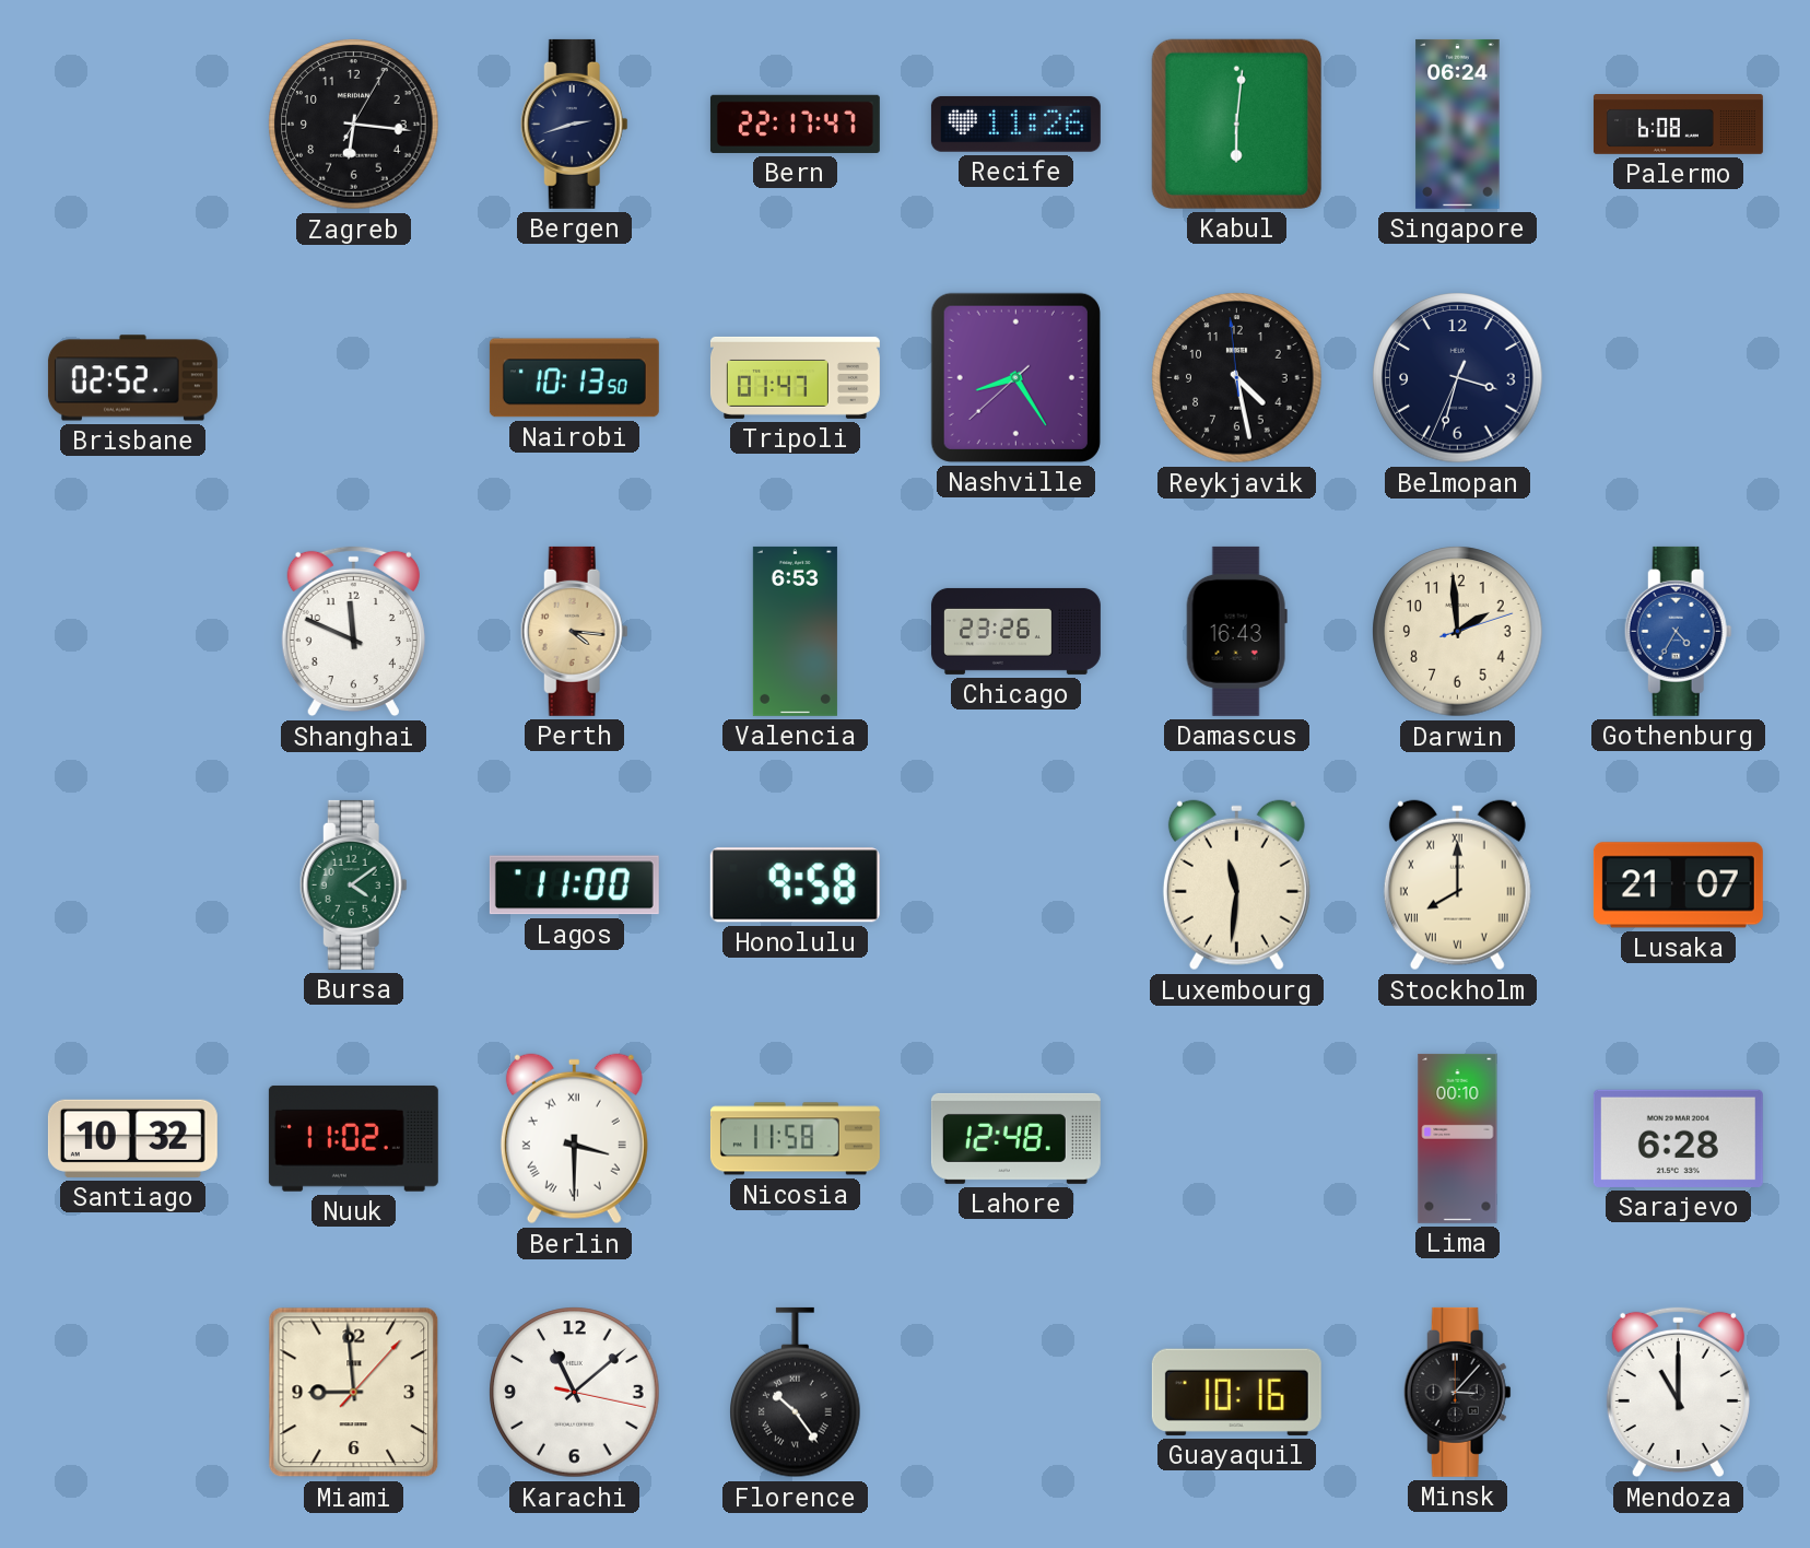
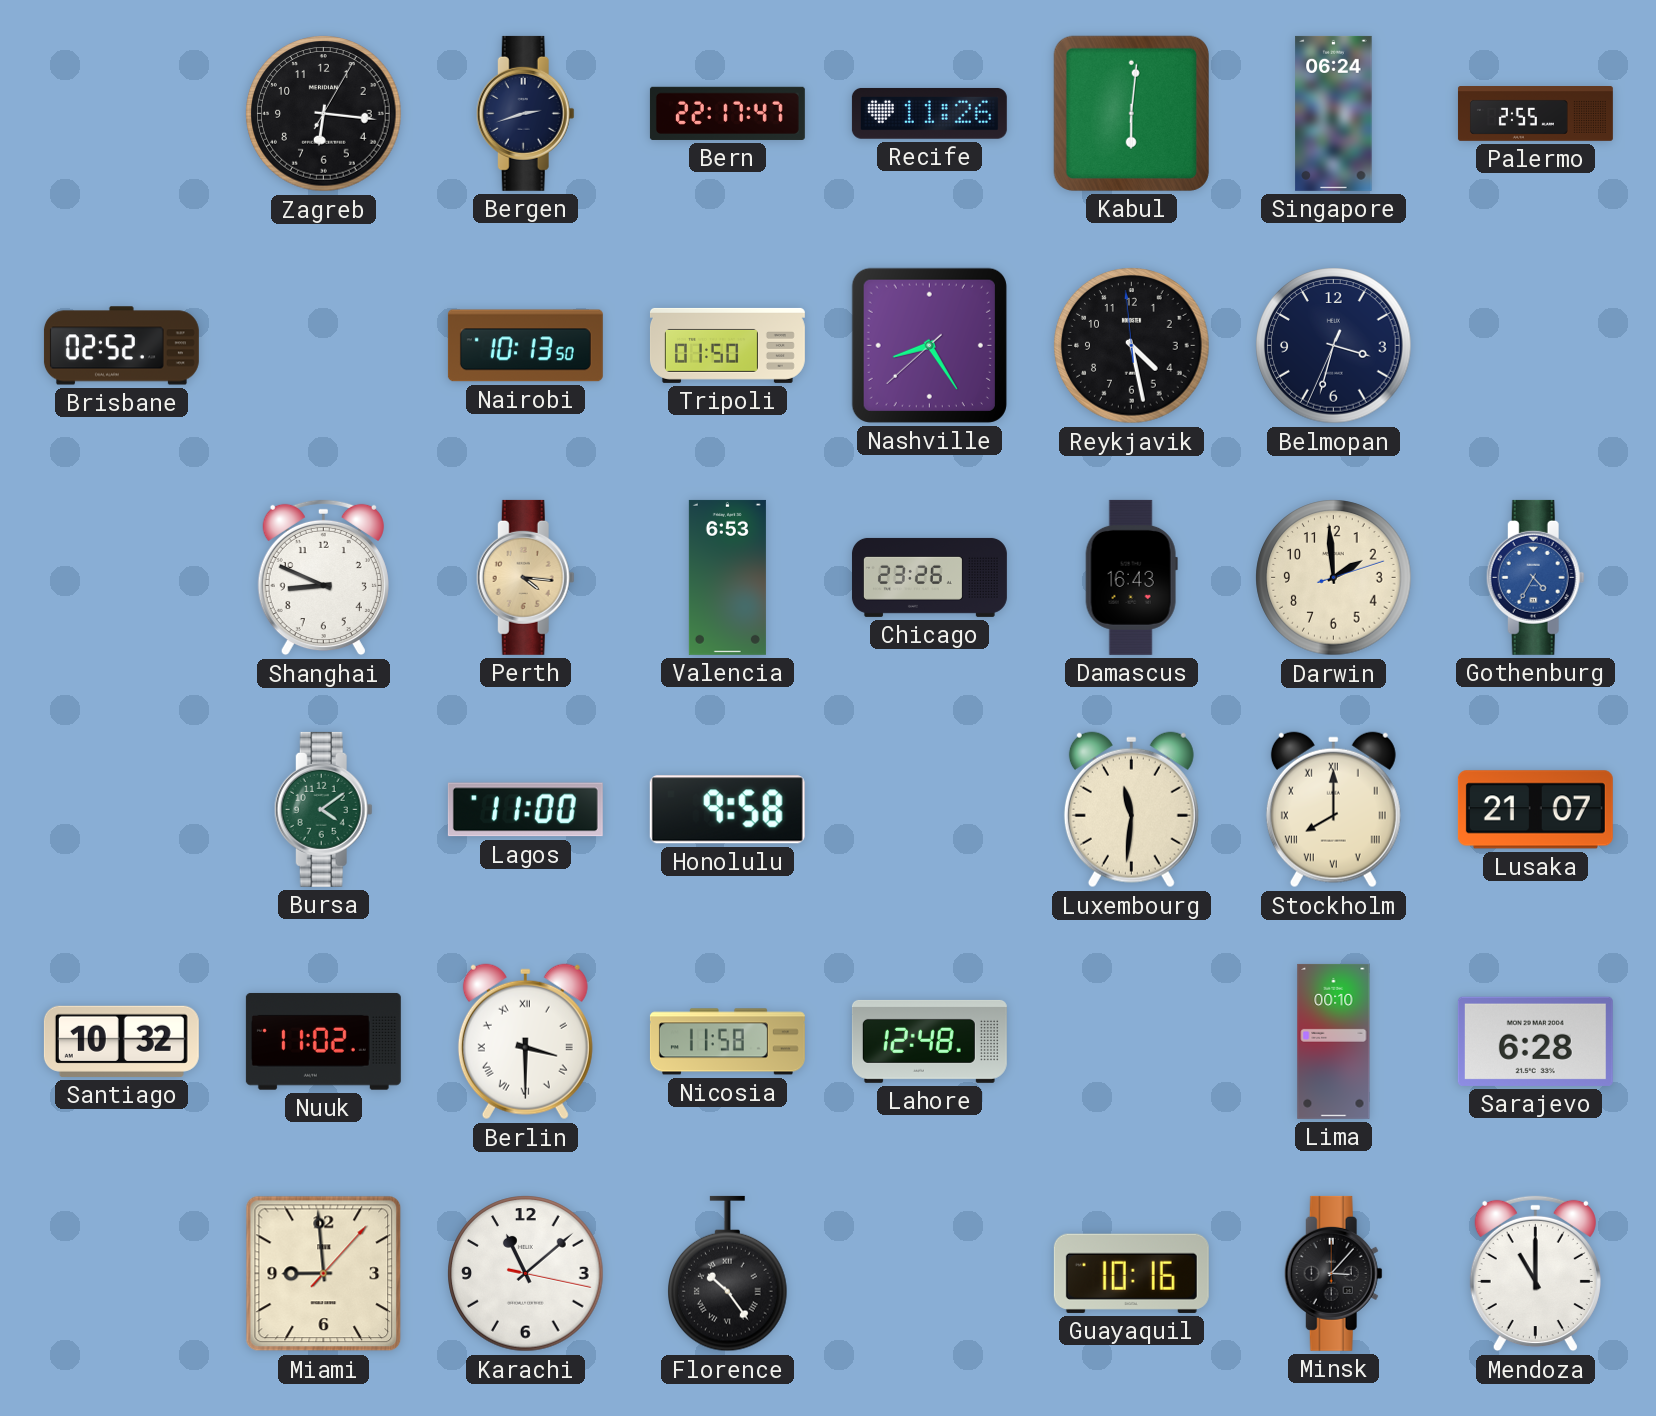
Palermo: 6:08 -> 2:55 (1535, 114)
Tripoli: 01:47 -> 01:50 (727, 345)
Shanghai: 11:49 -> 8:49 (323, 578)
